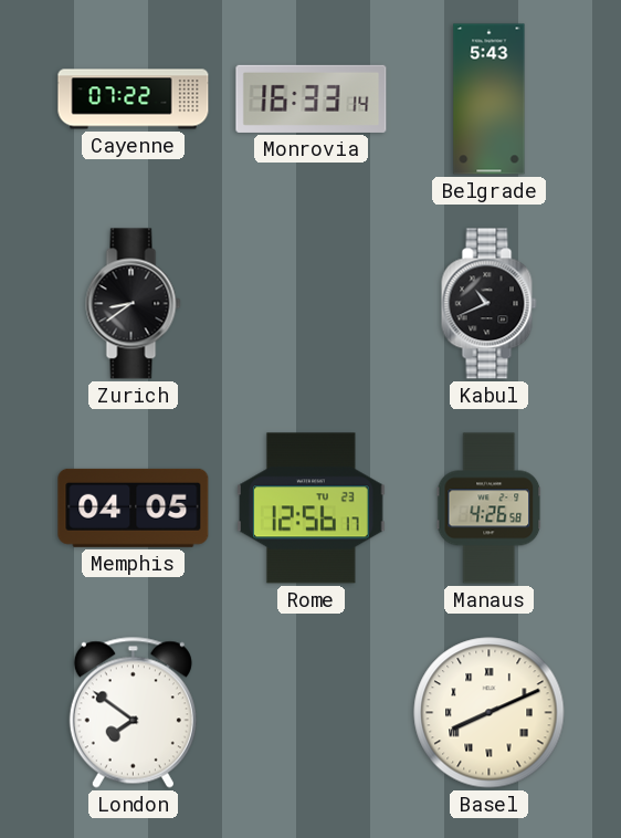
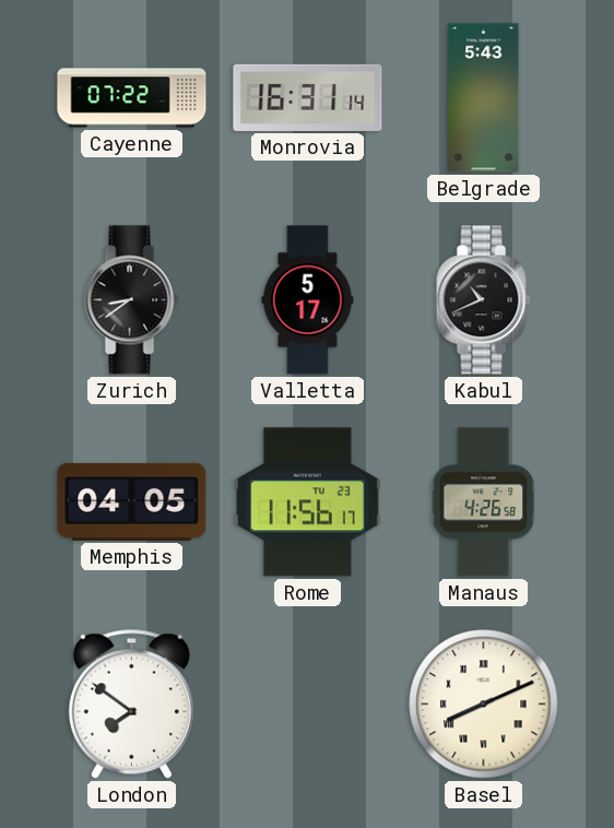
Monrovia: 16:33 -> 16:31 (308, 97)
Valletta: none -> 5:17 (308, 300)
Rome: 12:56 -> 11:56 (308, 502)
